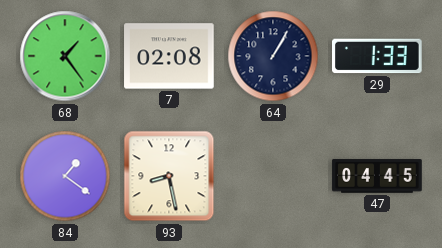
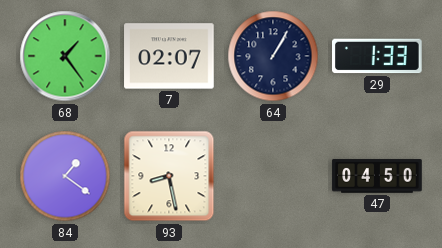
7: 02:08 -> 02:07 (169, 56)
47: 04:45 -> 04:50 (377, 176)
